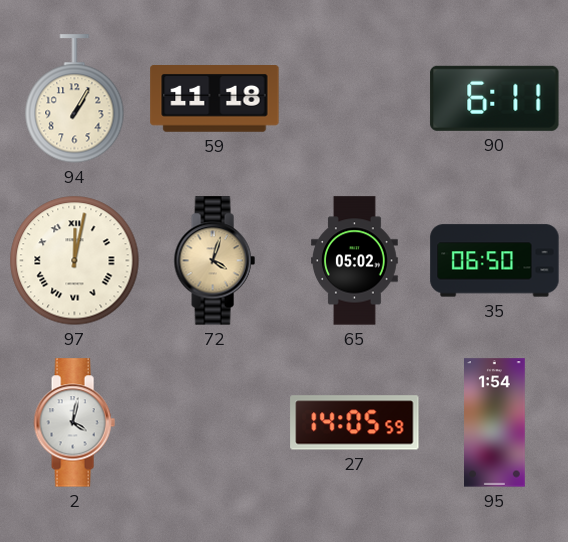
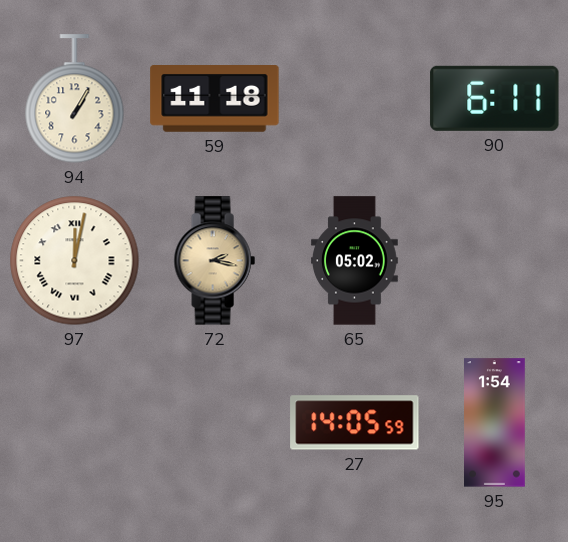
72: 4:03 -> 2:17 (214, 261)
35: 06:50 -> none (495, 261)
2: 4:02 -> none (74, 423)
